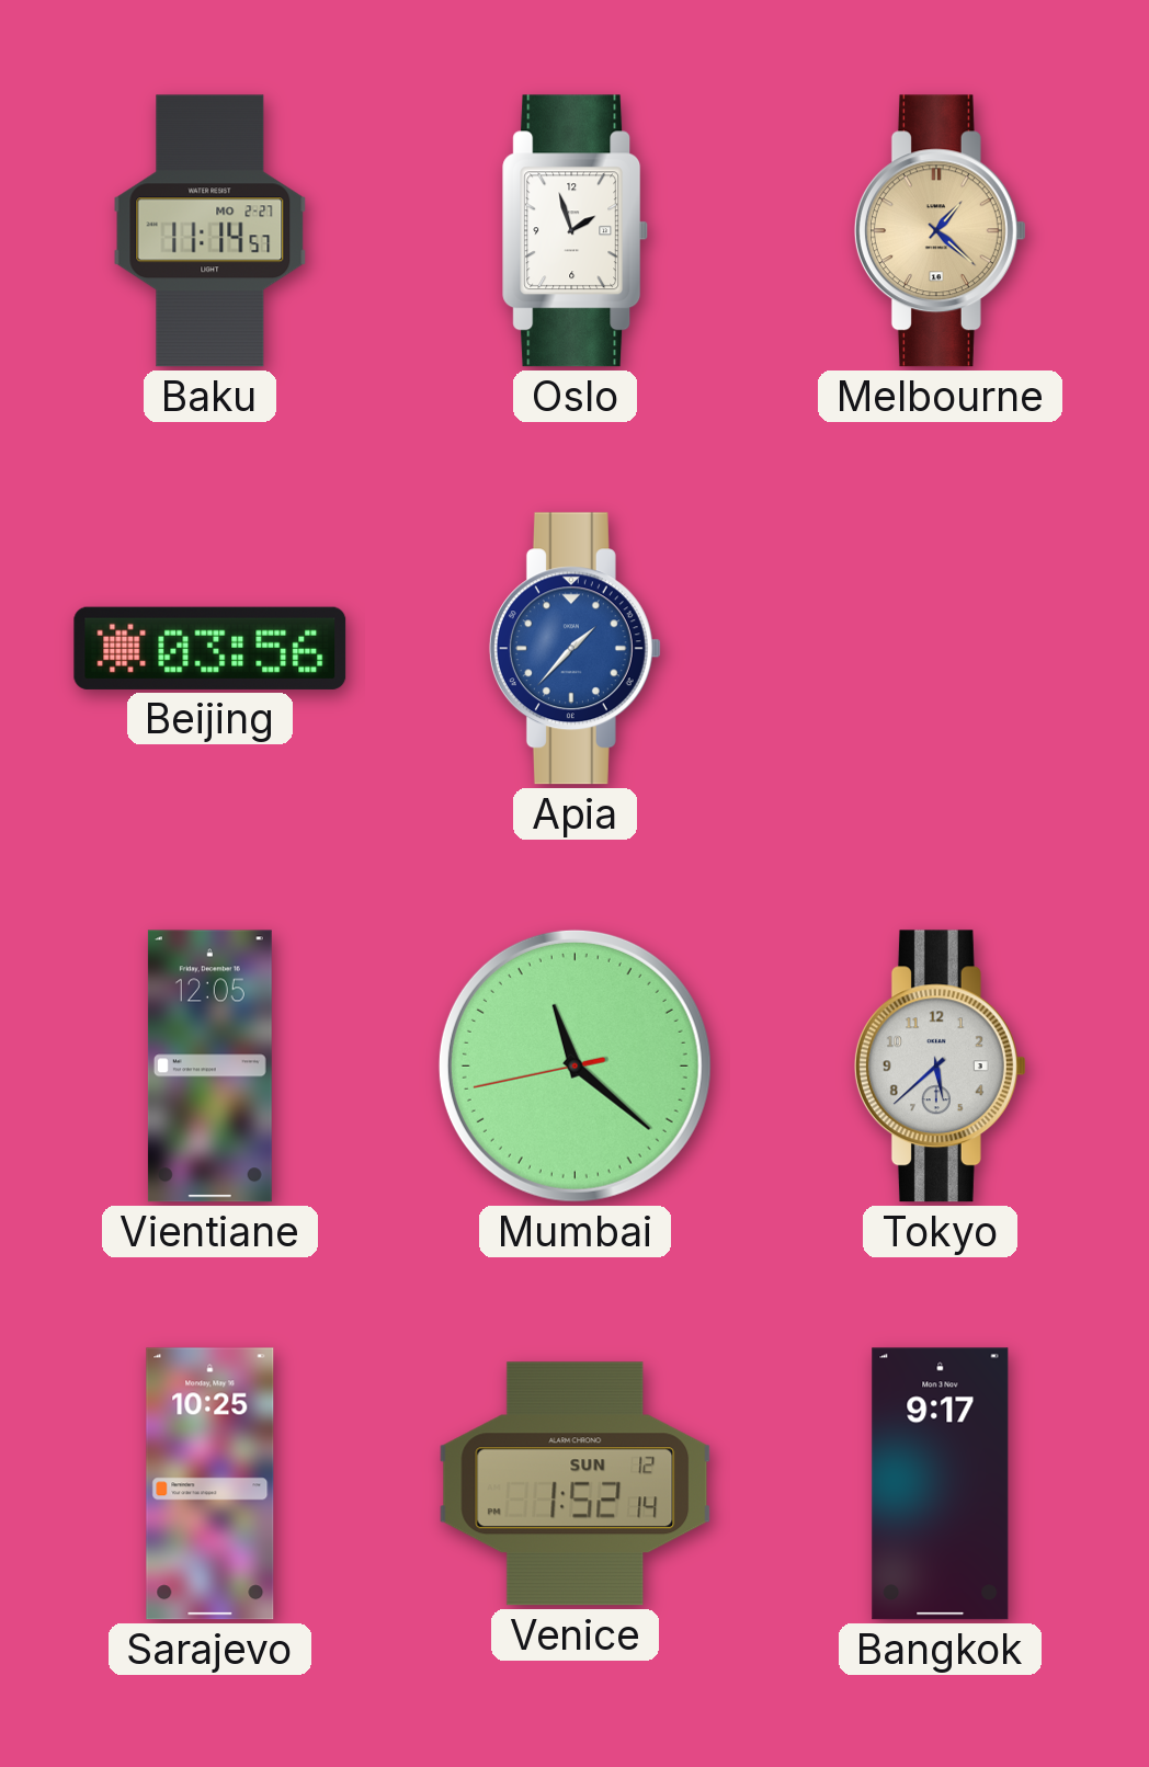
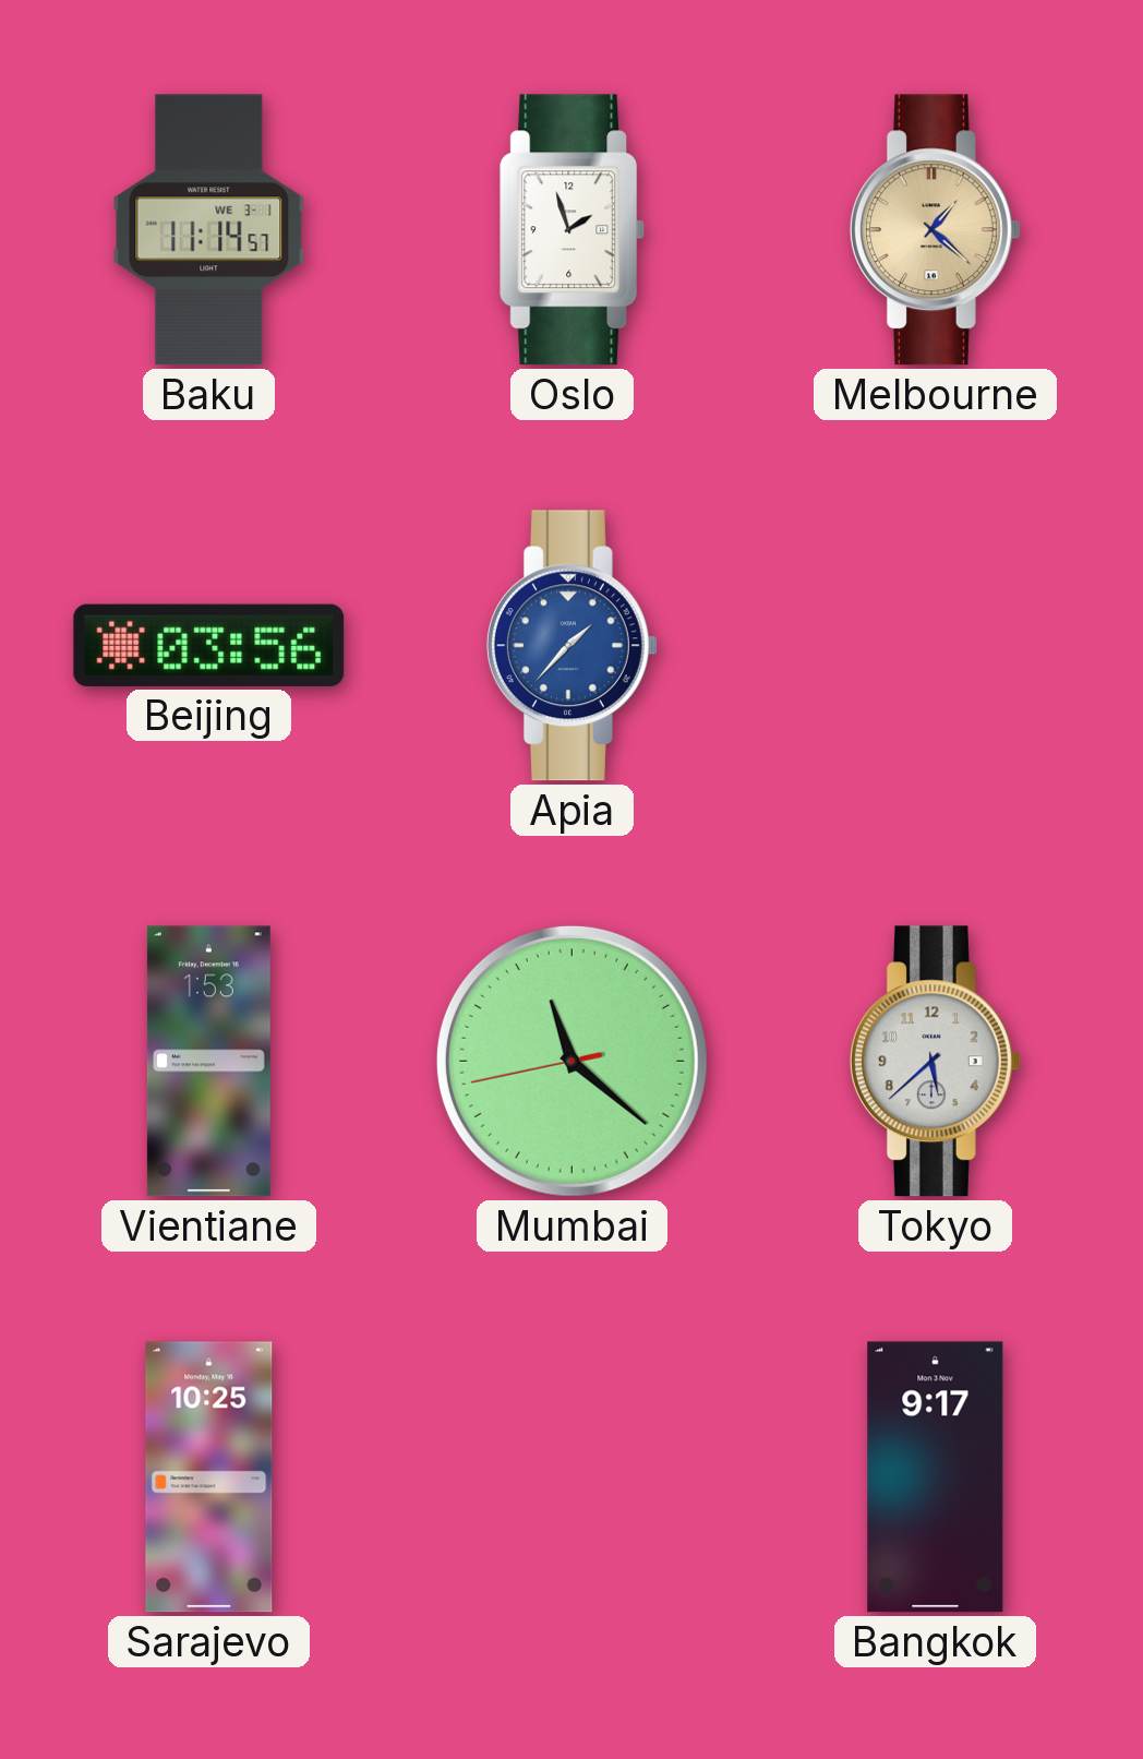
Baku date: MO 2-27 -> WE 3-1 (209, 230)
Vientiane: 12:05 -> 1:53 (208, 1062)
Venice: 1:52 -> none (576, 1484)
